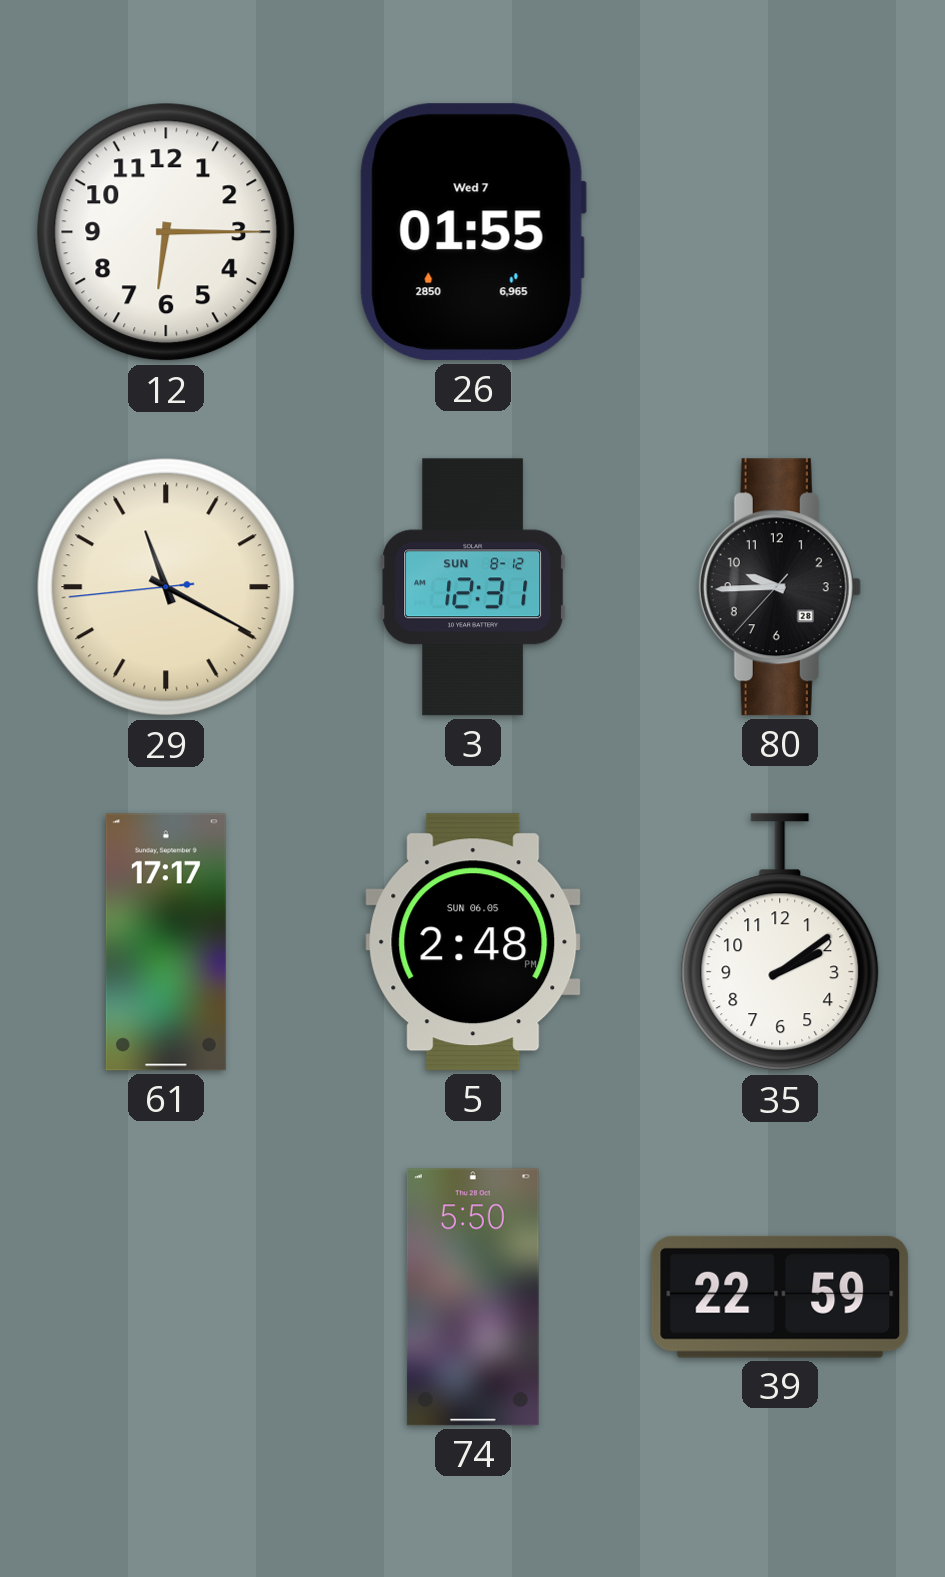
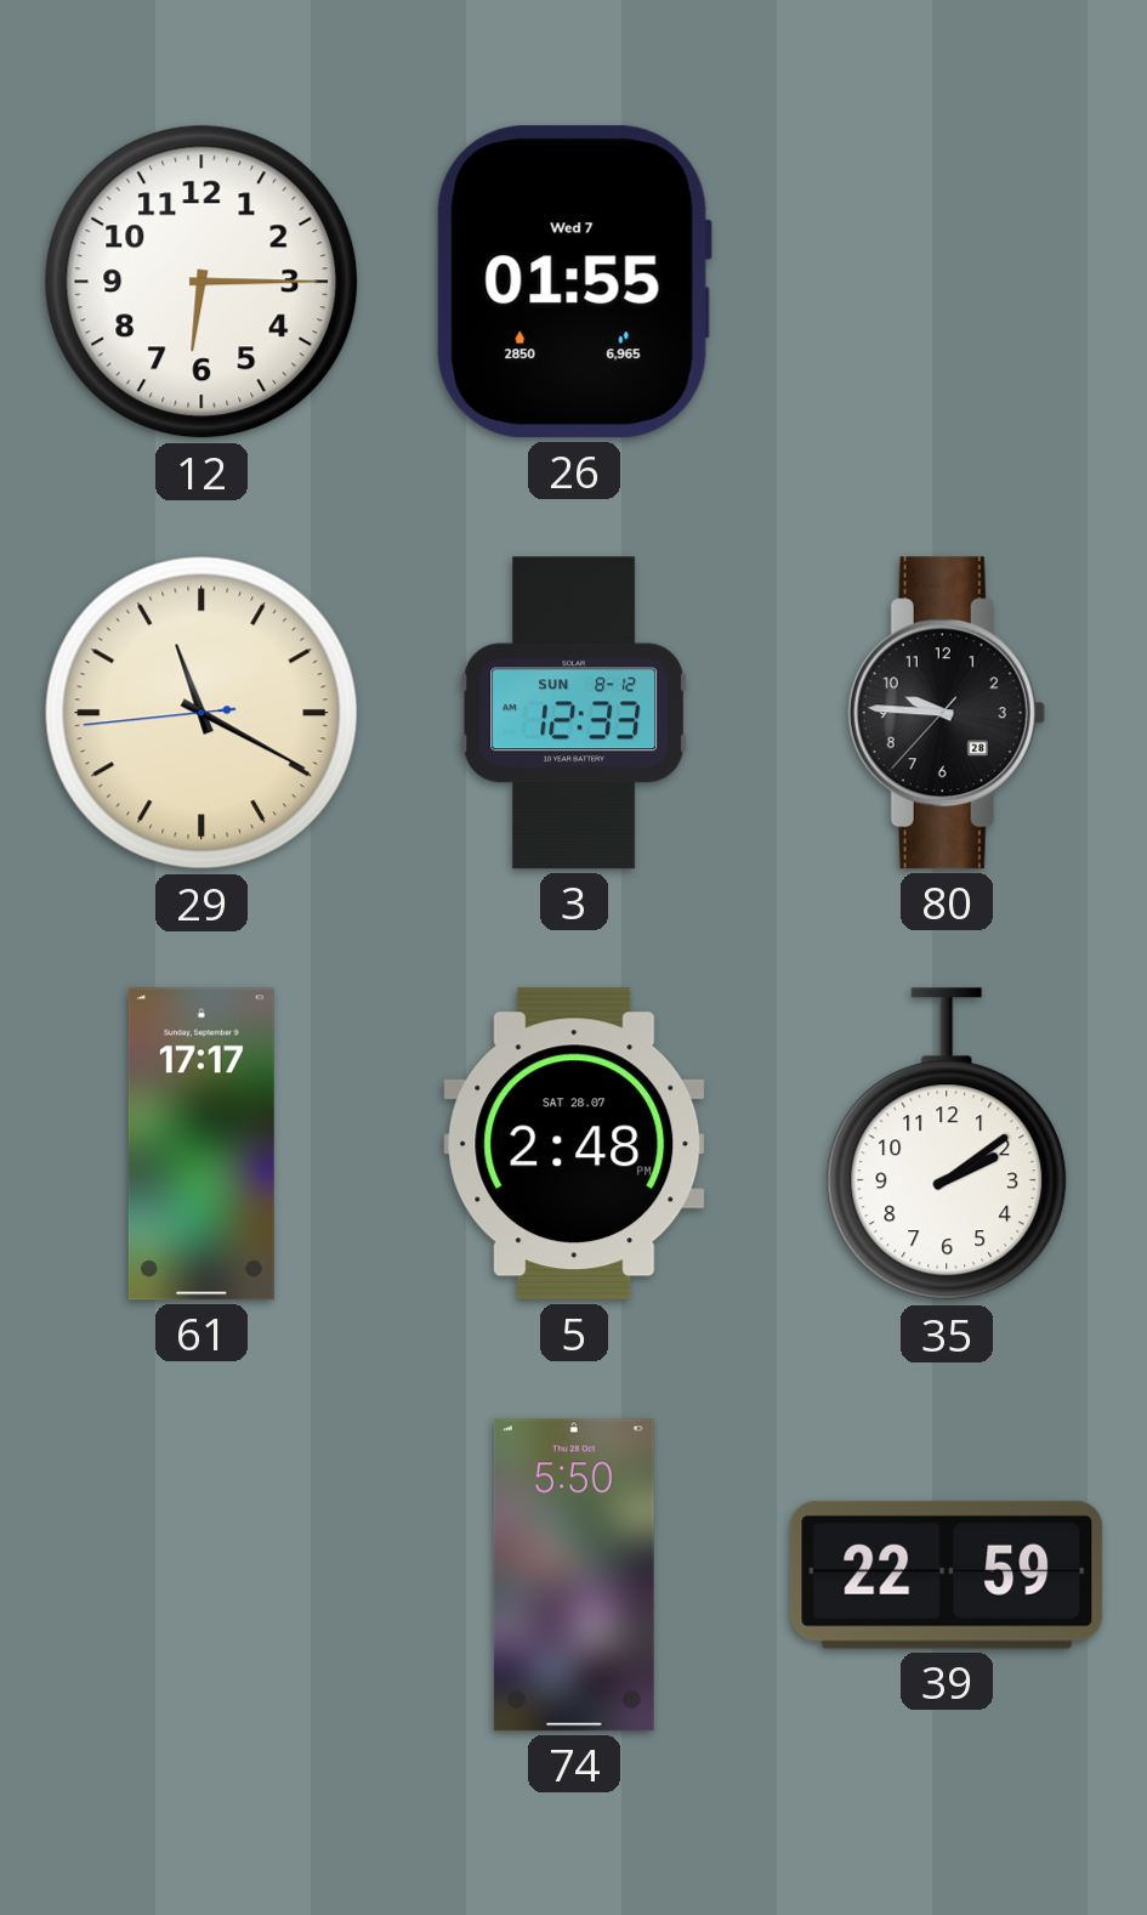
3: 12:31 -> 12:33 (574, 713)
80: 9:44 -> 9:45 (947, 713)
5 date: SUN 06.05 -> SAT 28.07 (574, 1144)
